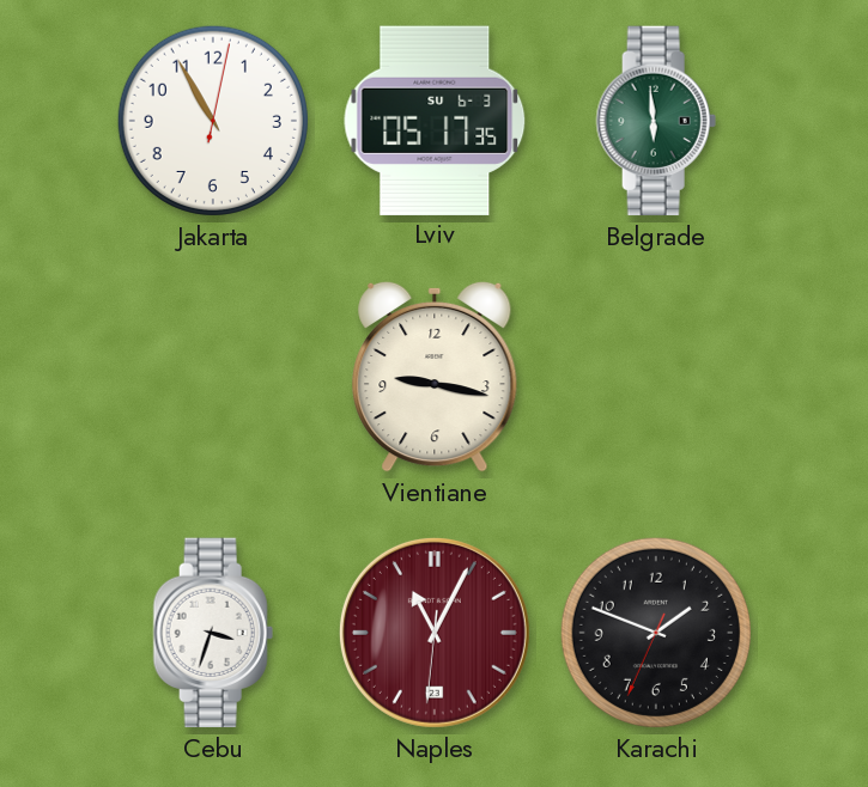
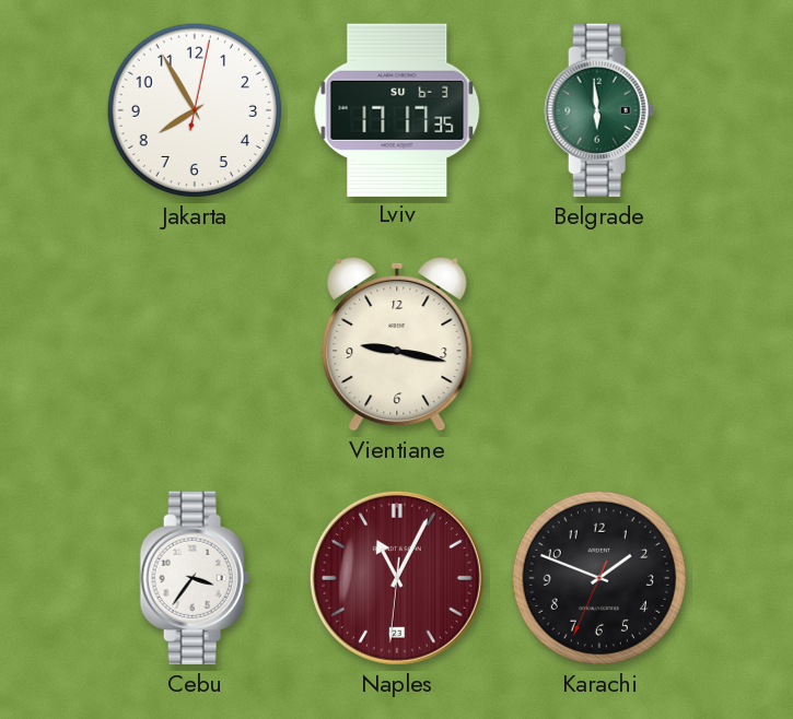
Jakarta: 10:55 -> 7:55 (195, 110)
Lviv: 05:17 -> 17:17 (397, 109)
Cebu: 3:33 -> 3:36 (195, 578)
